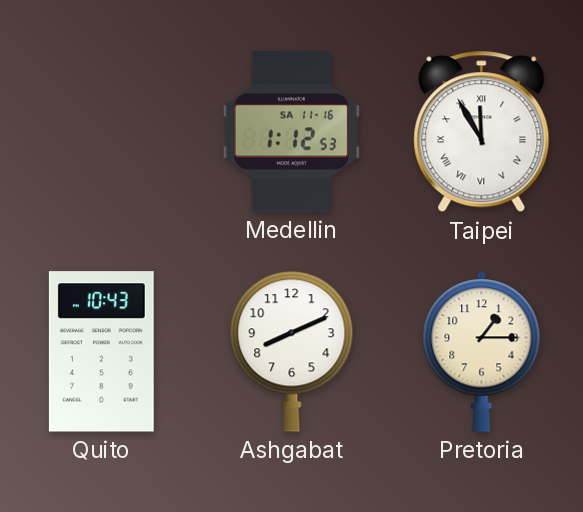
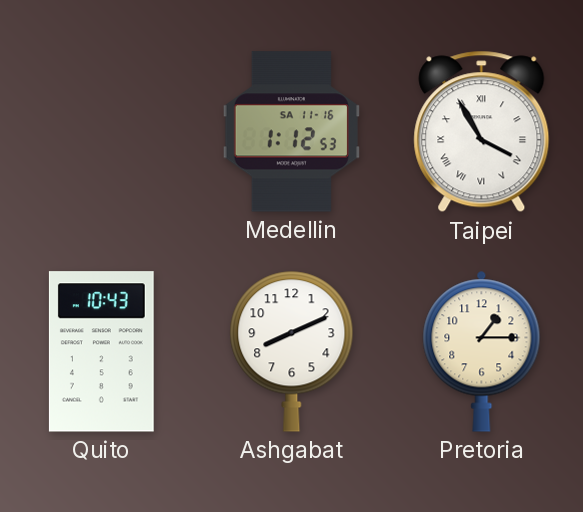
Taipei: 11:55 -> 3:55 (482, 132)
